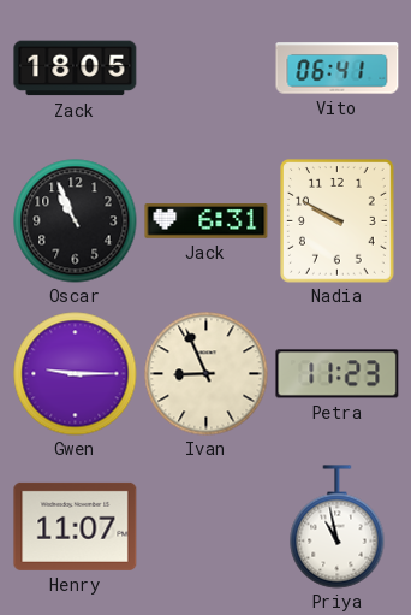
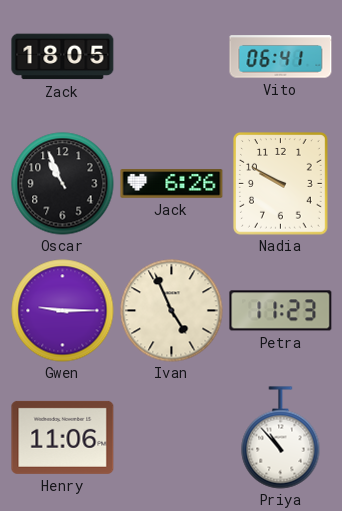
Jack: 6:31 -> 6:26 (172, 184)
Ivan: 8:56 -> 4:56 (172, 311)
Henry: 11:07 -> 11:06 (63, 437)
Priya: 10:58 -> 10:53 (281, 438)
